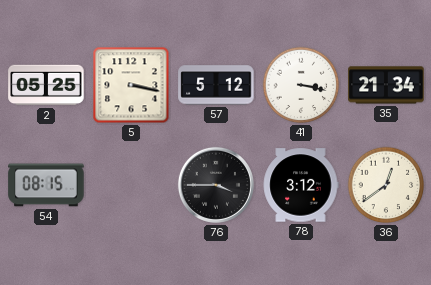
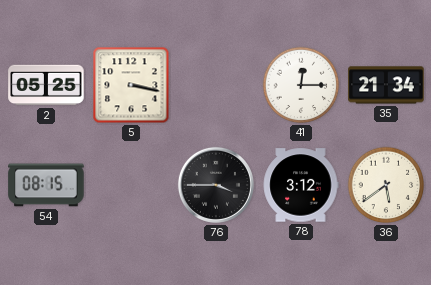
57: 5:12 -> none (216, 85)
41: 3:17 -> 12:15 (301, 85)
36: 12:39 -> 5:39 (386, 185)
